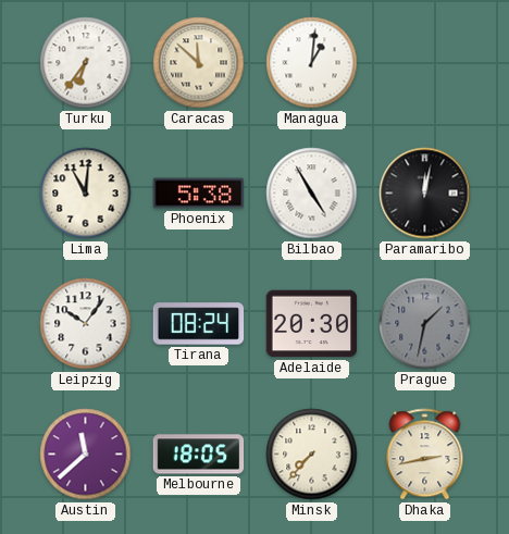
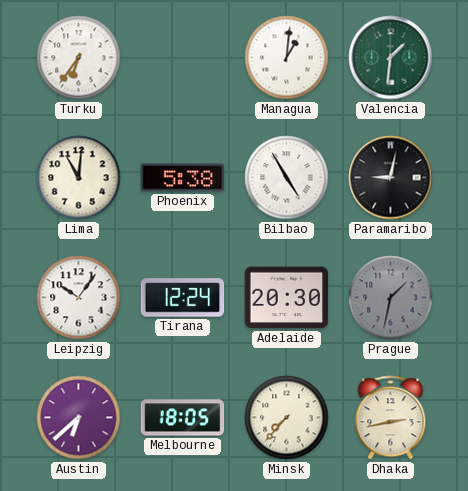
Caracas: 11:52 -> none (199, 63)
Valencia: none -> 1:31 (391, 58)
Paramaribo: 12:02 -> 9:02 (391, 178)
Tirana: 08:24 -> 12:24 (183, 298)
Austin: 11:38 -> 6:38 (79, 418)
